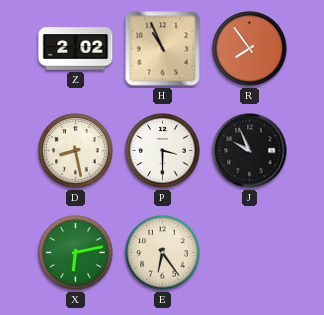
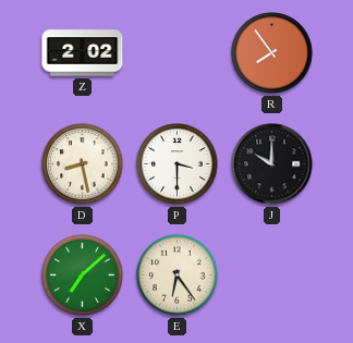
H: 10:56 -> none (163, 49)
J: 9:56 -> 10:00 (272, 164)
X: 6:13 -> 7:08 (83, 275)
